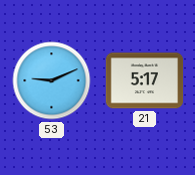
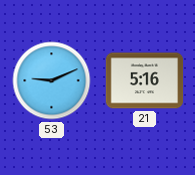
21: 5:17 -> 5:16 (145, 81)
